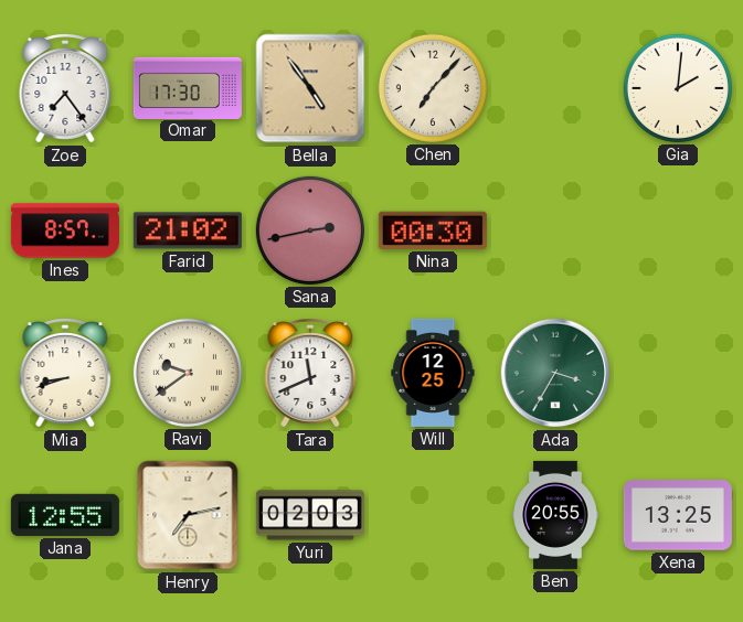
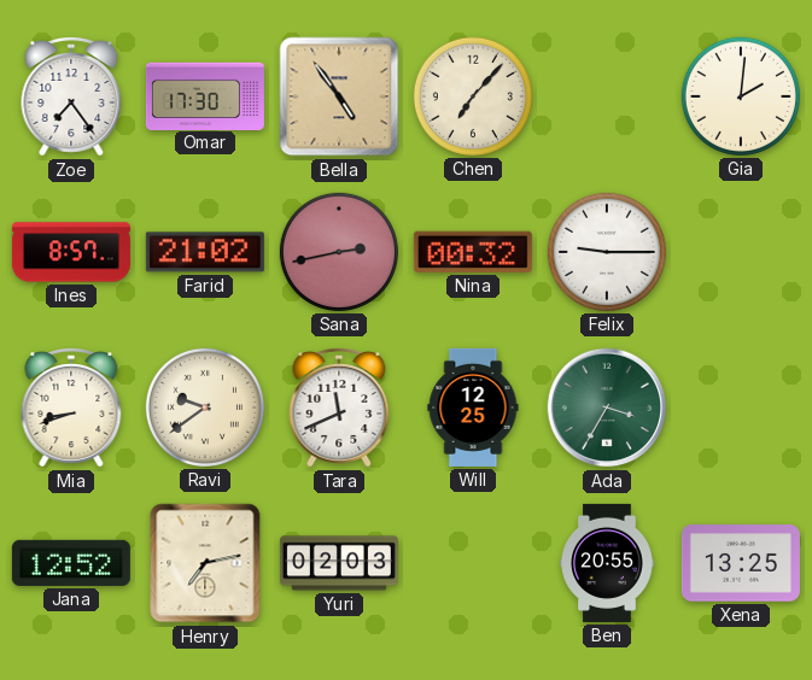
Nina: 00:30 -> 00:32 (473, 252)
Felix: none -> 9:15 (607, 252)
Jana: 12:55 -> 12:52 (71, 563)
